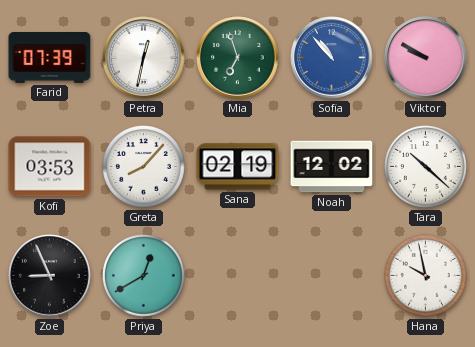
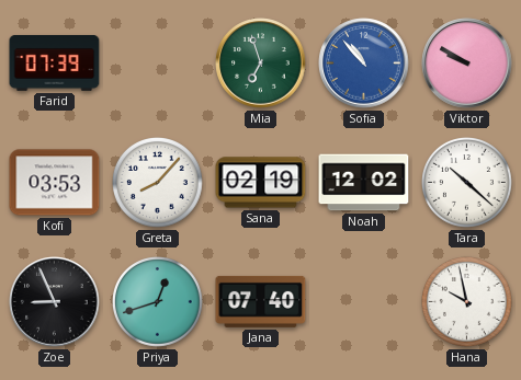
Petra: 12:32 -> none (144, 58)
Priya: 12:40 -> 12:42 (158, 302)
Jana: none -> 07:40 (261, 301)
